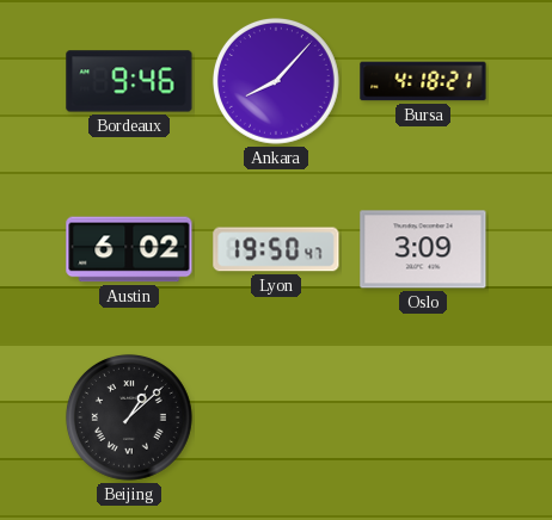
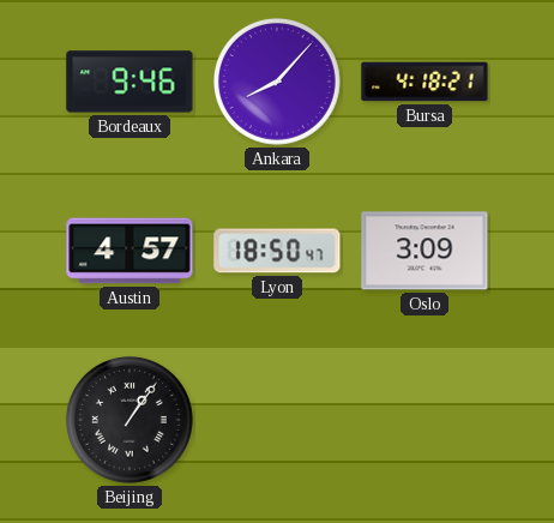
Austin: 6:02 -> 4:57 (130, 251)
Lyon: 19:50 -> 18:50 (277, 251)
Beijing: 1:08 -> 1:06 (130, 420)
